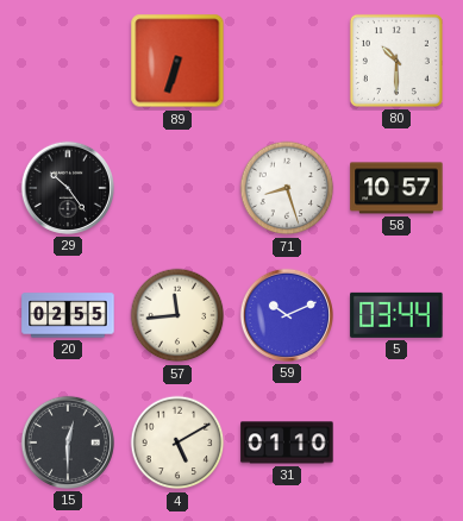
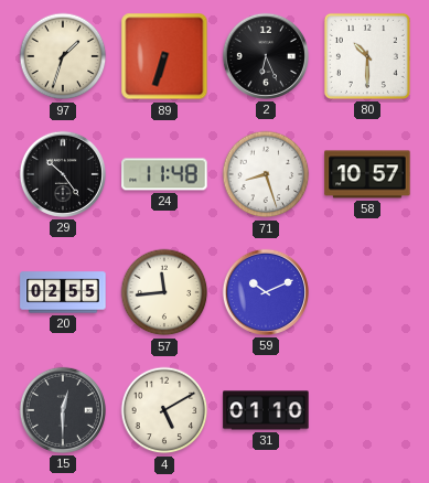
97: none -> 1:33 (63, 56)
2: none -> 6:26 (266, 56)
24: none -> 11:48 (164, 174)
5: 03:44 -> none (396, 315)
